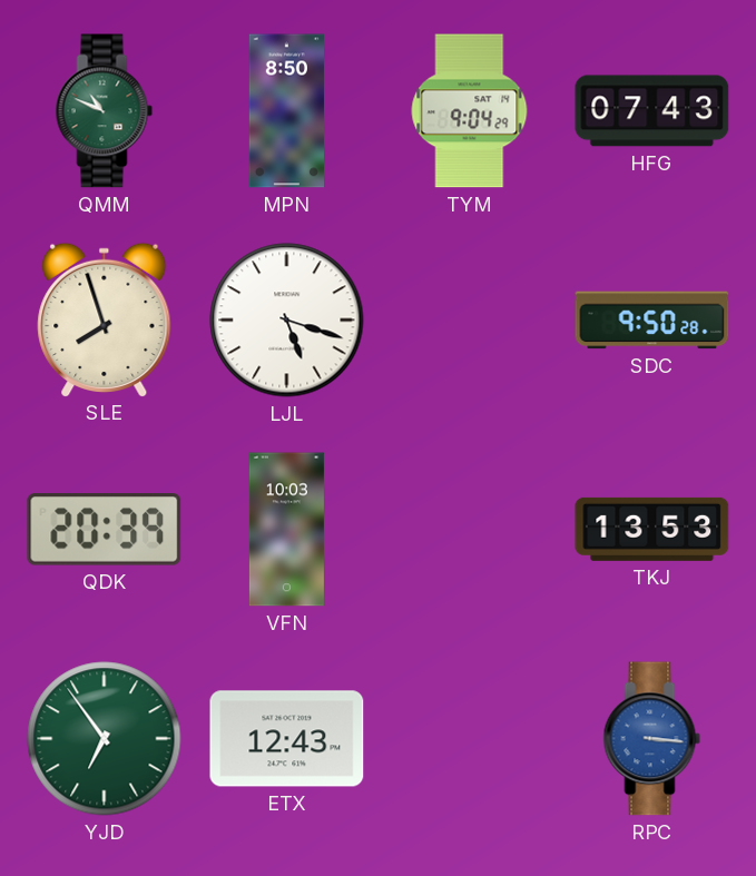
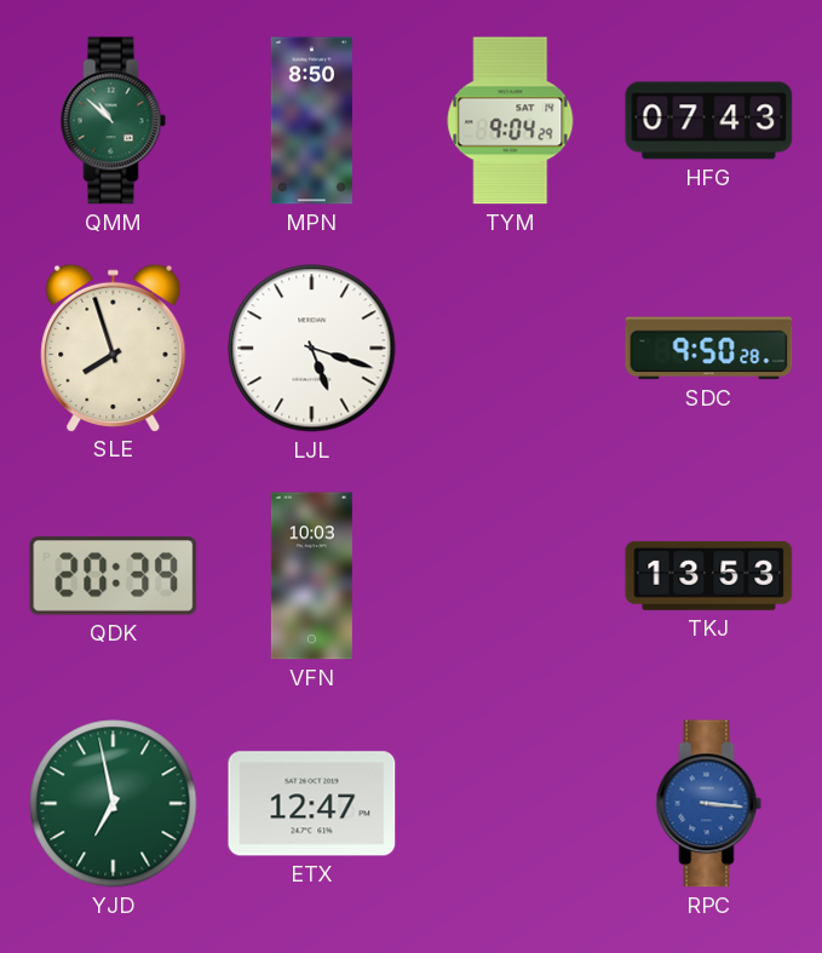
QMM: 10:49 -> 10:52 (114, 121)
YJD: 6:54 -> 6:58 (114, 804)
ETX: 12:43 -> 12:47 (312, 804)
